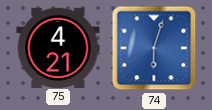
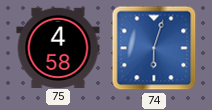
75: 4:21 -> 4:58 (58, 47)
